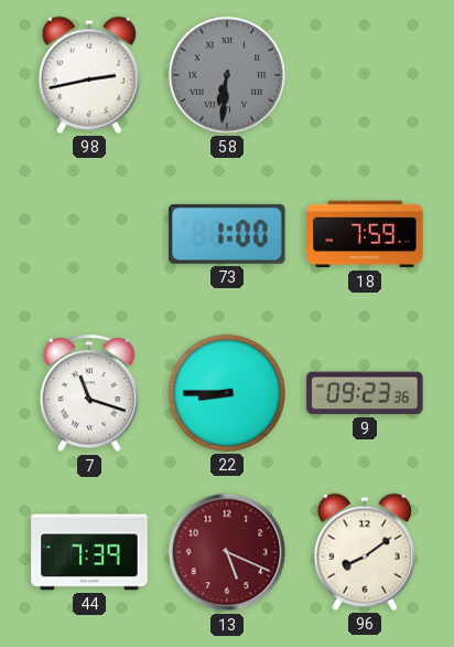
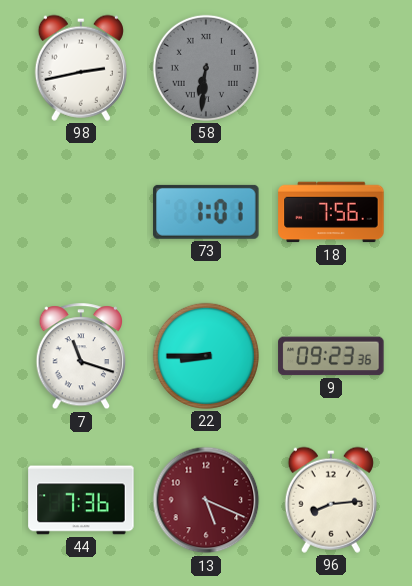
73: 1:00 -> 1:01 (206, 212)
18: 7:59 -> 7:56 (331, 212)
44: 7:39 -> 7:36 (81, 500)
96: 8:09 -> 8:14 (331, 500)
